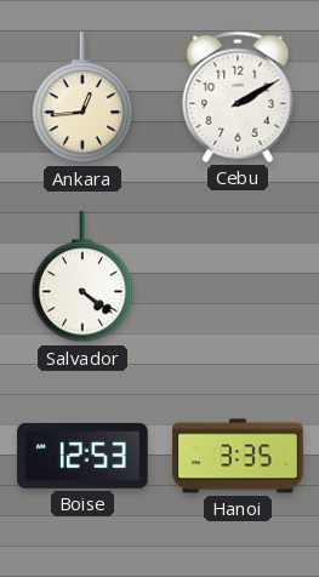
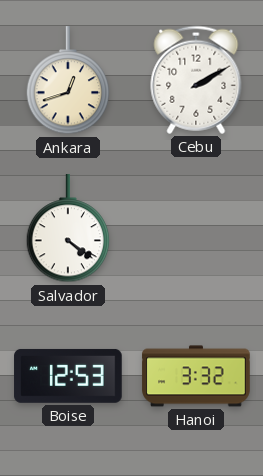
Ankara: 12:44 -> 12:42 (68, 81)
Hanoi: 3:35 -> 3:32 (196, 376)
